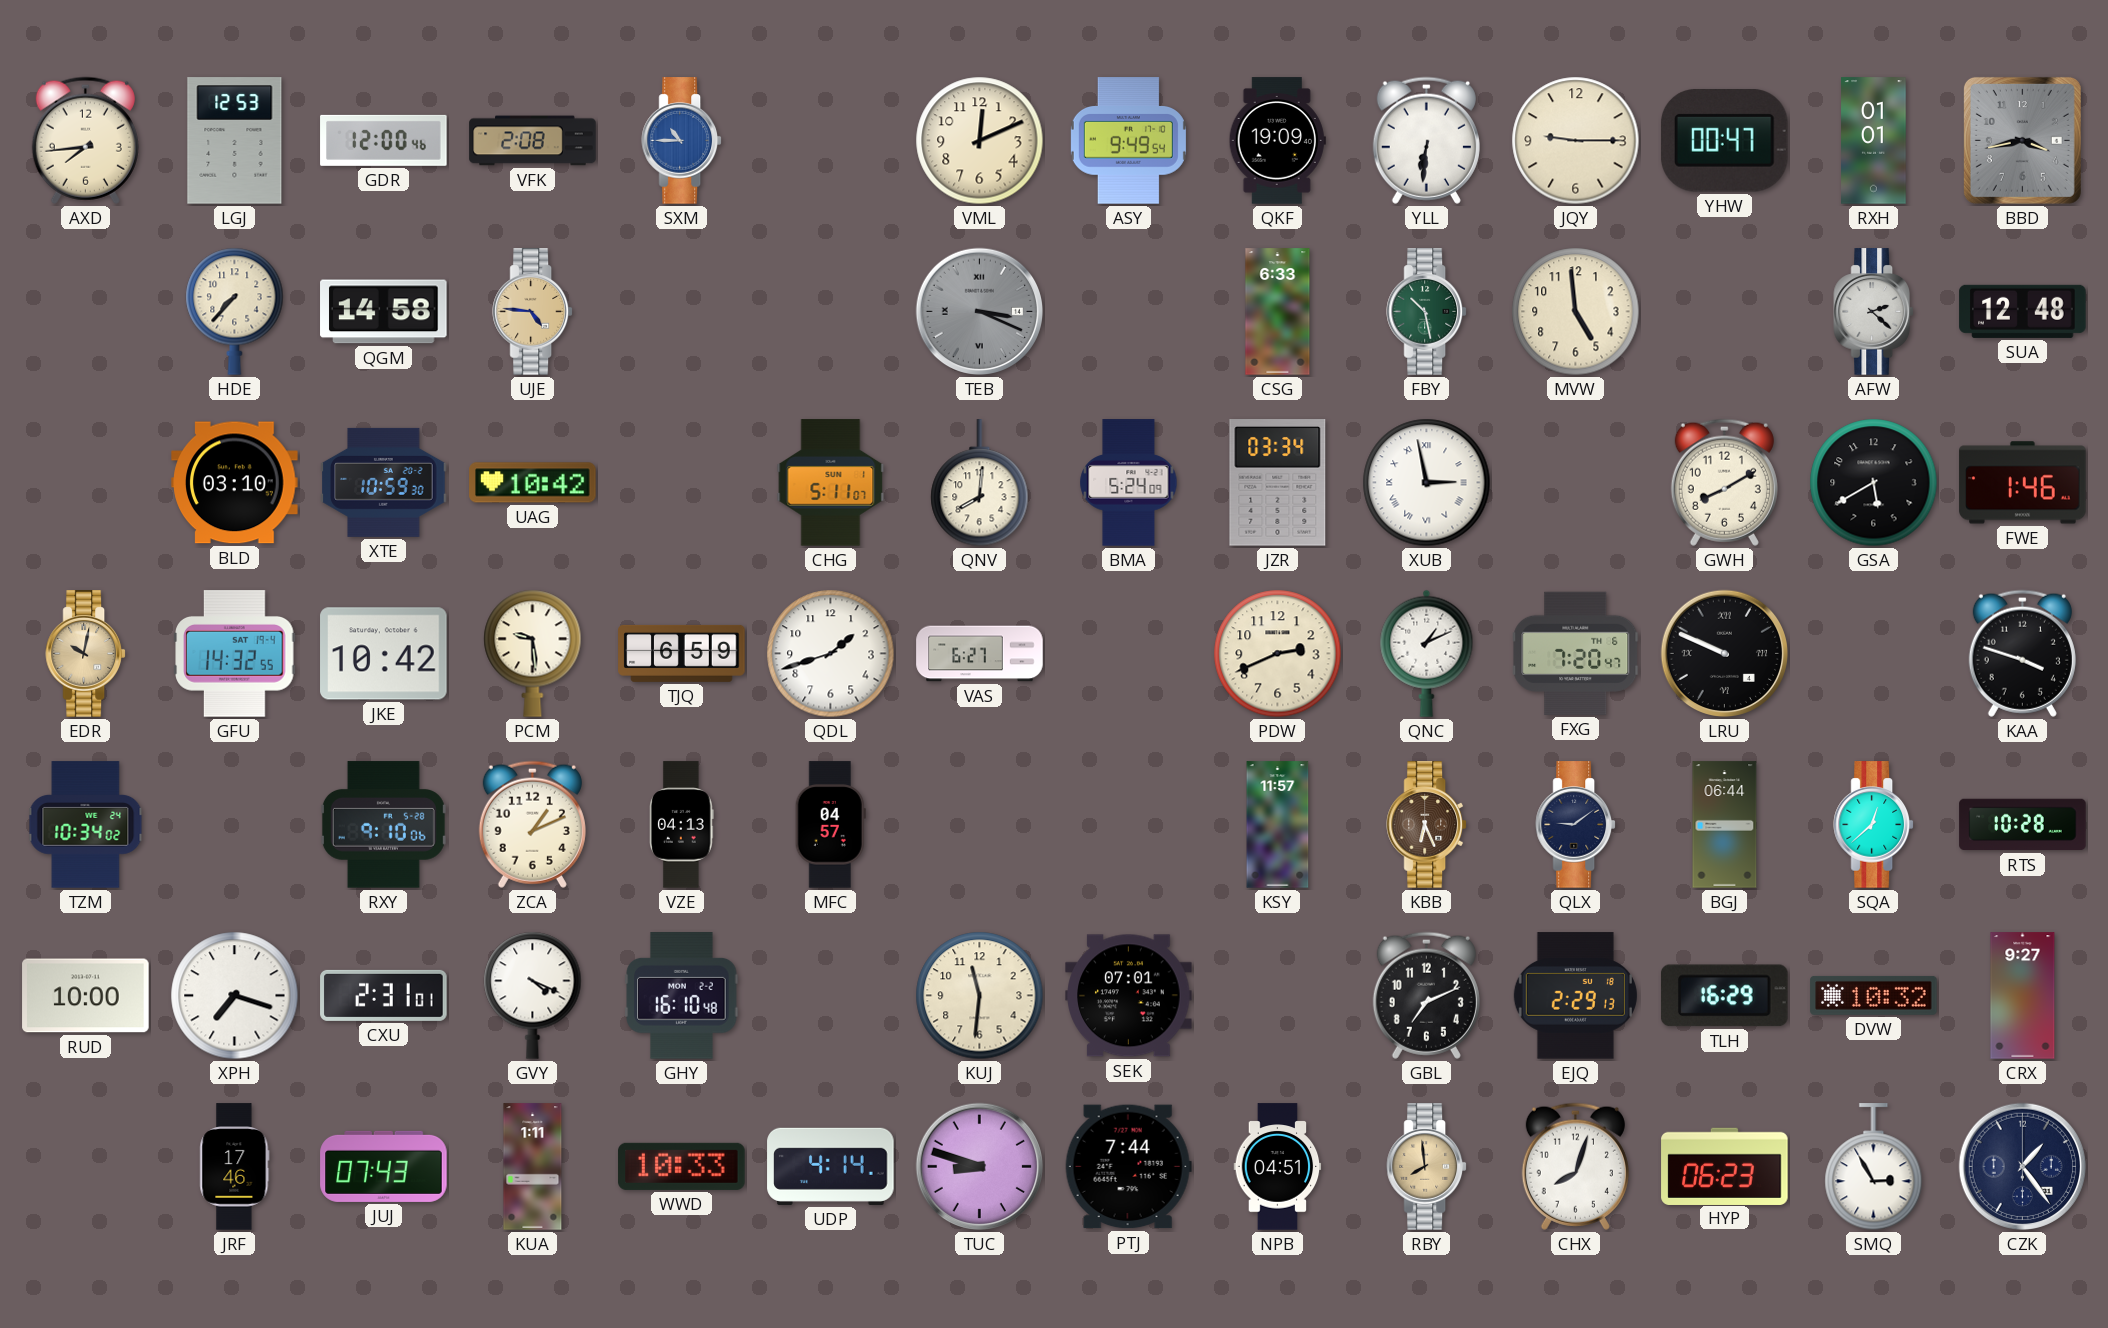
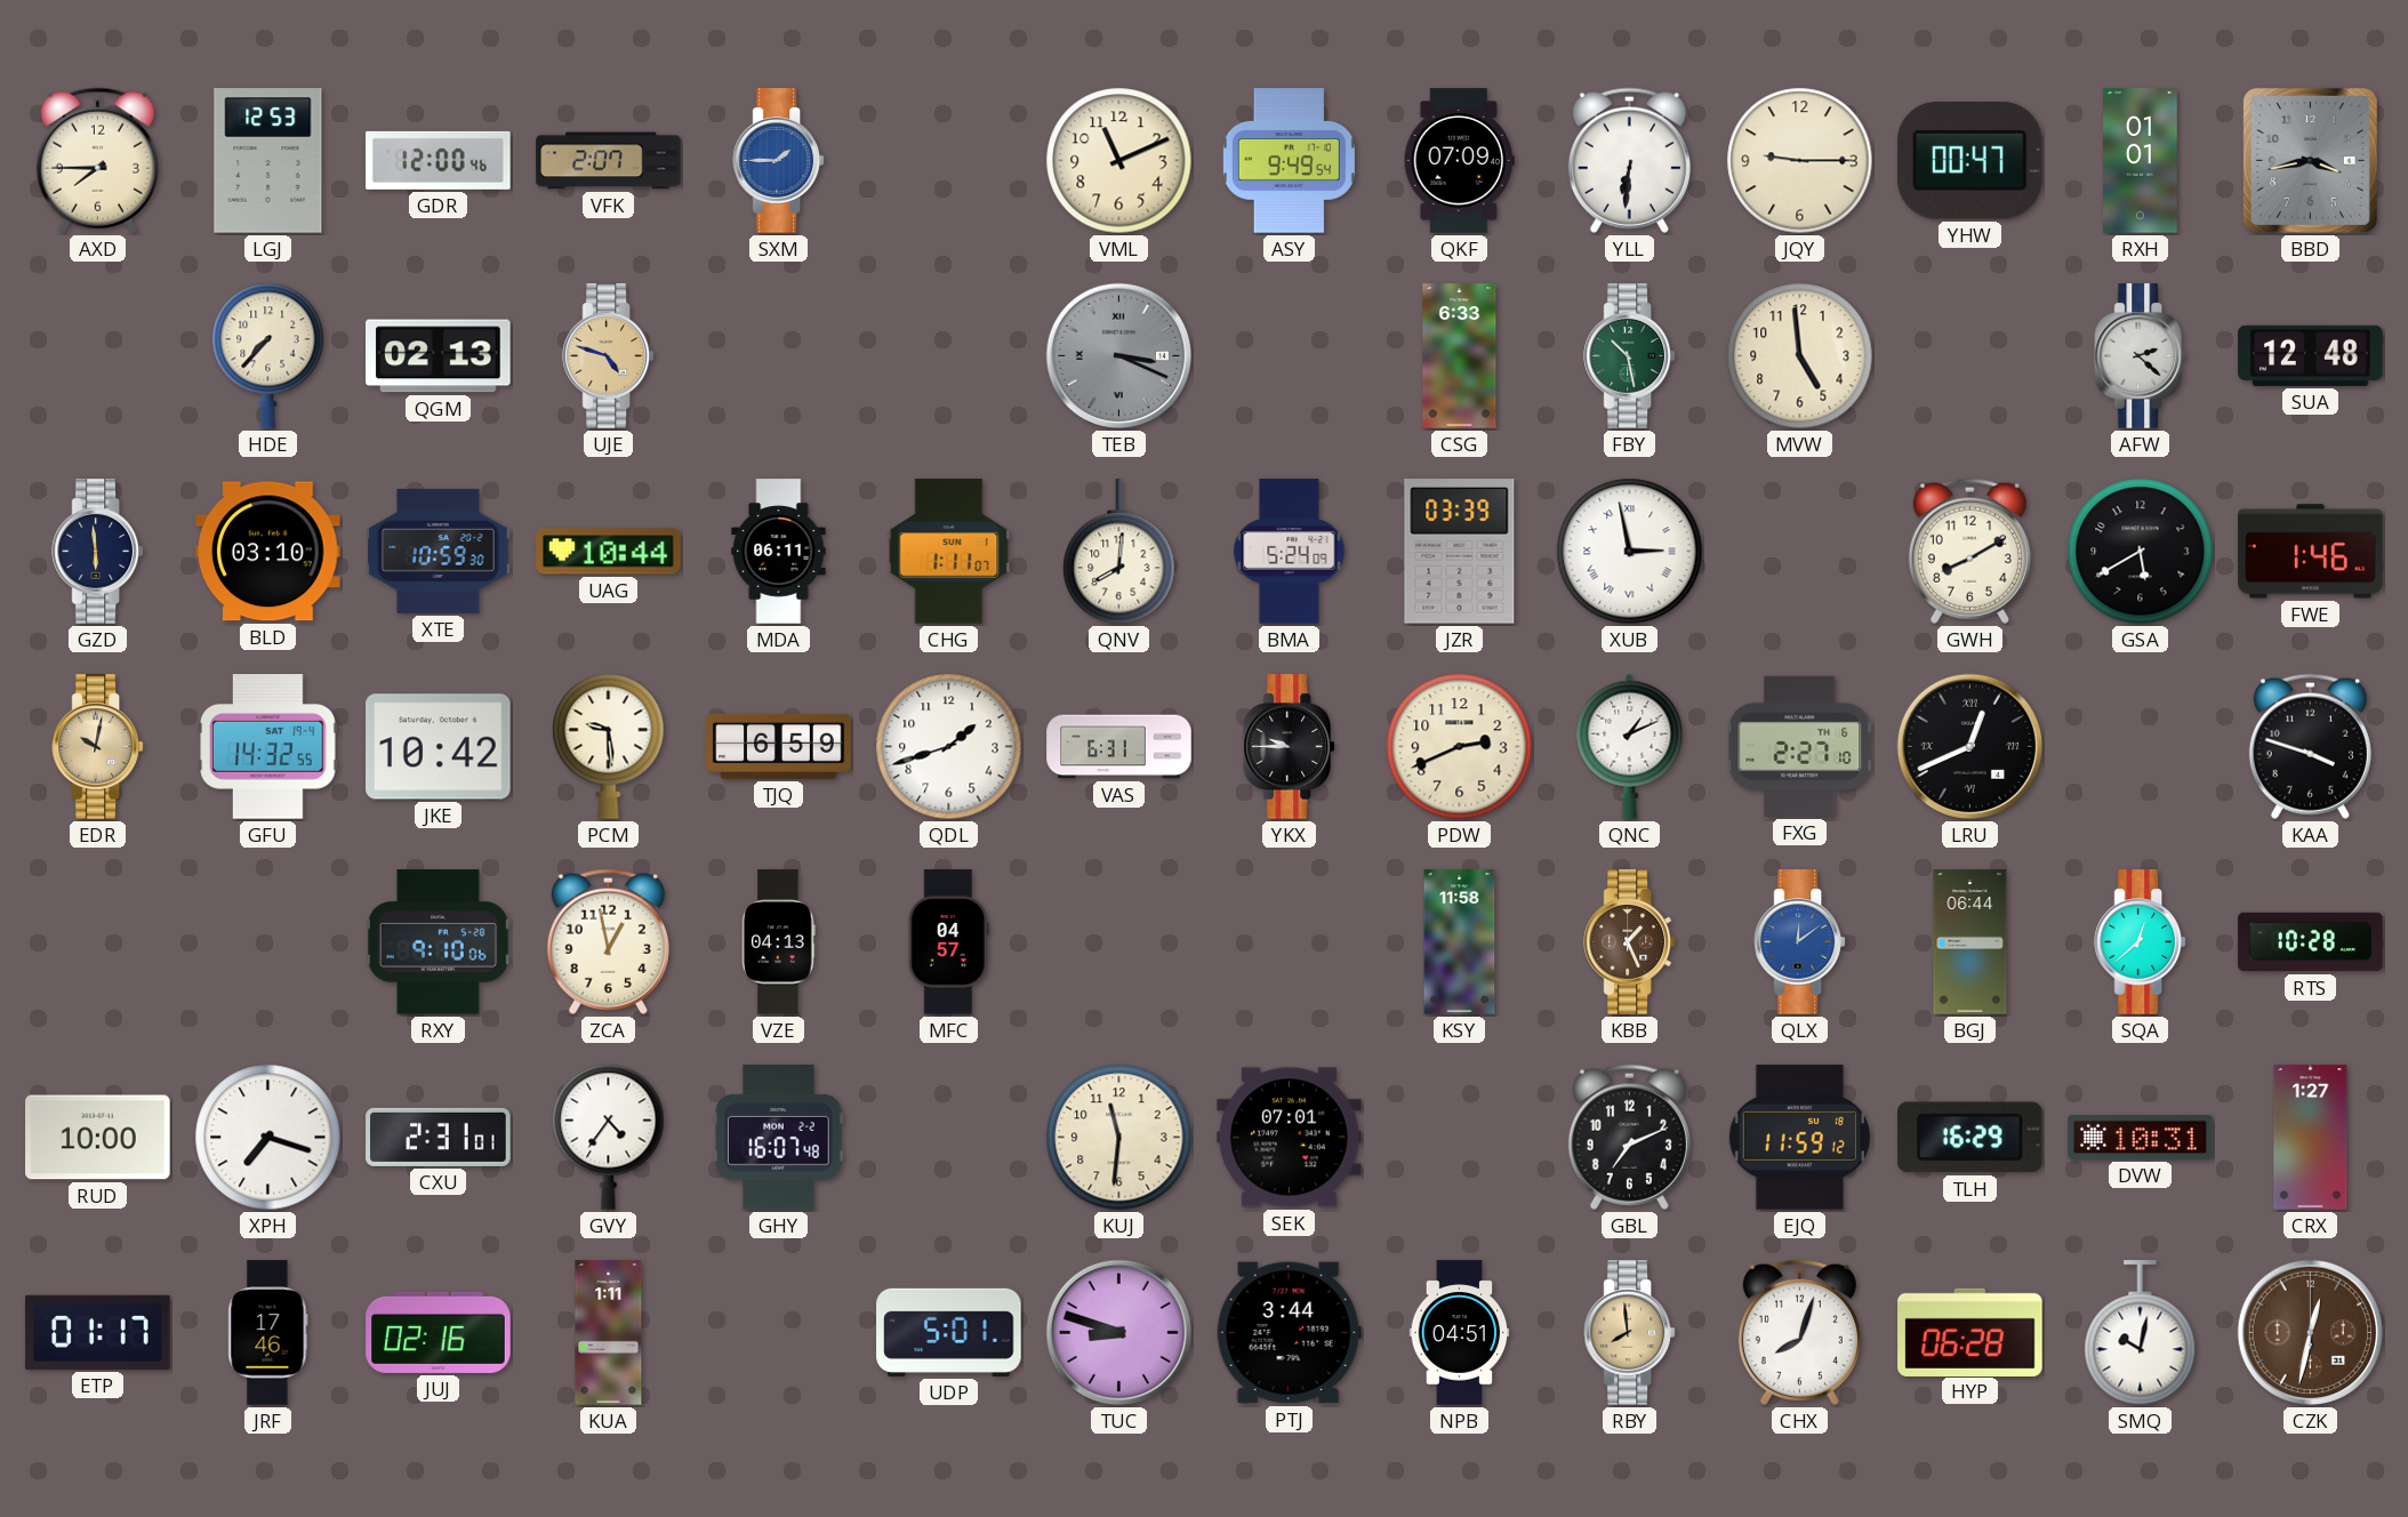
AXD: 7:44 -> 7:45 (97, 160)
VFK: 2:08 -> 2:07 (609, 161)
SXM: 10:45 -> 1:45 (778, 161)
VML: 12:11 -> 11:11 (1119, 161)
QKF: 19:09 -> 07:09 (1459, 161)
QGM: 14:58 -> 02:13 (439, 356)
UJE: 4:46 -> 4:48 (608, 356)
GZD: none -> 5:59 (97, 552)
UAG: 10:42 -> 10:44 (609, 552)
MDA: none -> 06:11 (779, 552)
CHG: 5:11 -> 1:11 (949, 552)
JZR: 03:34 -> 03:39 (1460, 552)
VAS: 6:27 -> 6:31 (1119, 747)
YKX: none -> 9:45 (1289, 747)
FXG: 7:20 -> 2:27 (1800, 746)
LRU: 9:49 -> 12:41 (1970, 747)
TZM: 10:34 -> none (86, 825)
ZCA: 1:11 -> 12:58 (608, 941)
KSY: 11:57 -> 11:58 (1460, 942)
KBB: 6:26 -> 1:26 (1629, 942)
QLX: 9:09 -> 12:09 (1799, 942)
QLX dial: navy -> blue (1799, 942)
GVY: 4:19 -> 4:36 (609, 1137)
GHY: 16:10 -> 16:07 (779, 1138)
EJQ: 2:29 -> 11:59 (1799, 1138)
DVW: 10:32 -> 10:31 (2141, 1137)
CRX: 9:27 -> 1:27 (2311, 1138)
ETP: none -> 01:17 (98, 1332)
JUJ: 07:43 -> 02:16 (439, 1332)
WWD: 10:33 -> none (682, 1166)
UDP: 4:14 -> 5:01 (949, 1332)
PTJ: 7:44 -> 3:44 (1289, 1333)
HYP: 06:23 -> 06:28 (1970, 1332)
SMQ: 2:55 -> 10:02 (2141, 1333)
CZK: 1:24 -> 12:32 (2311, 1333)
CZK dial: navy -> brown (2311, 1333)
